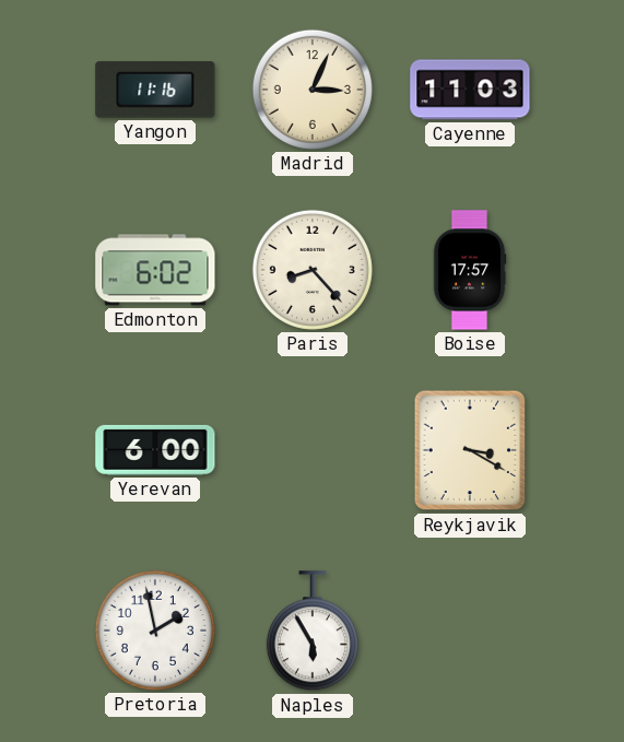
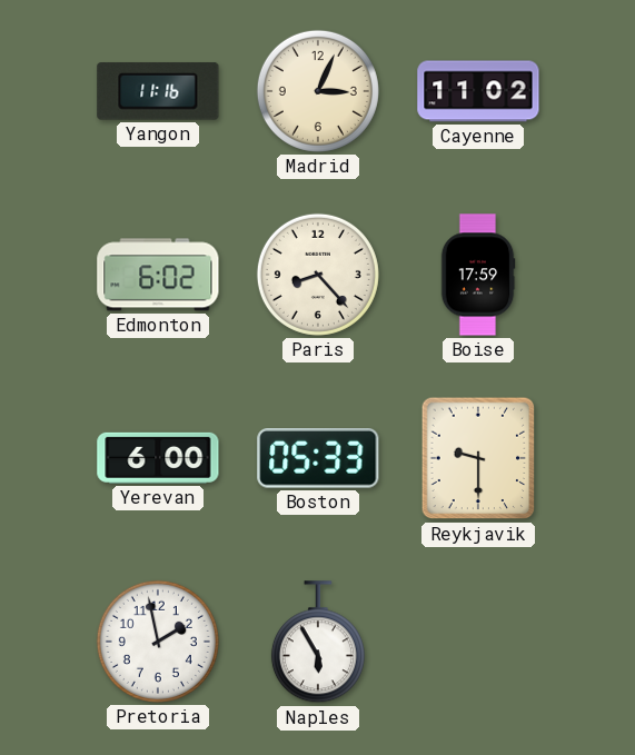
Cayenne: 11:03 -> 11:02 (478, 91)
Boise: 17:57 -> 17:59 (478, 275)
Boston: none -> 05:33 (318, 459)
Reykjavik: 3:20 -> 9:30 (478, 458)
